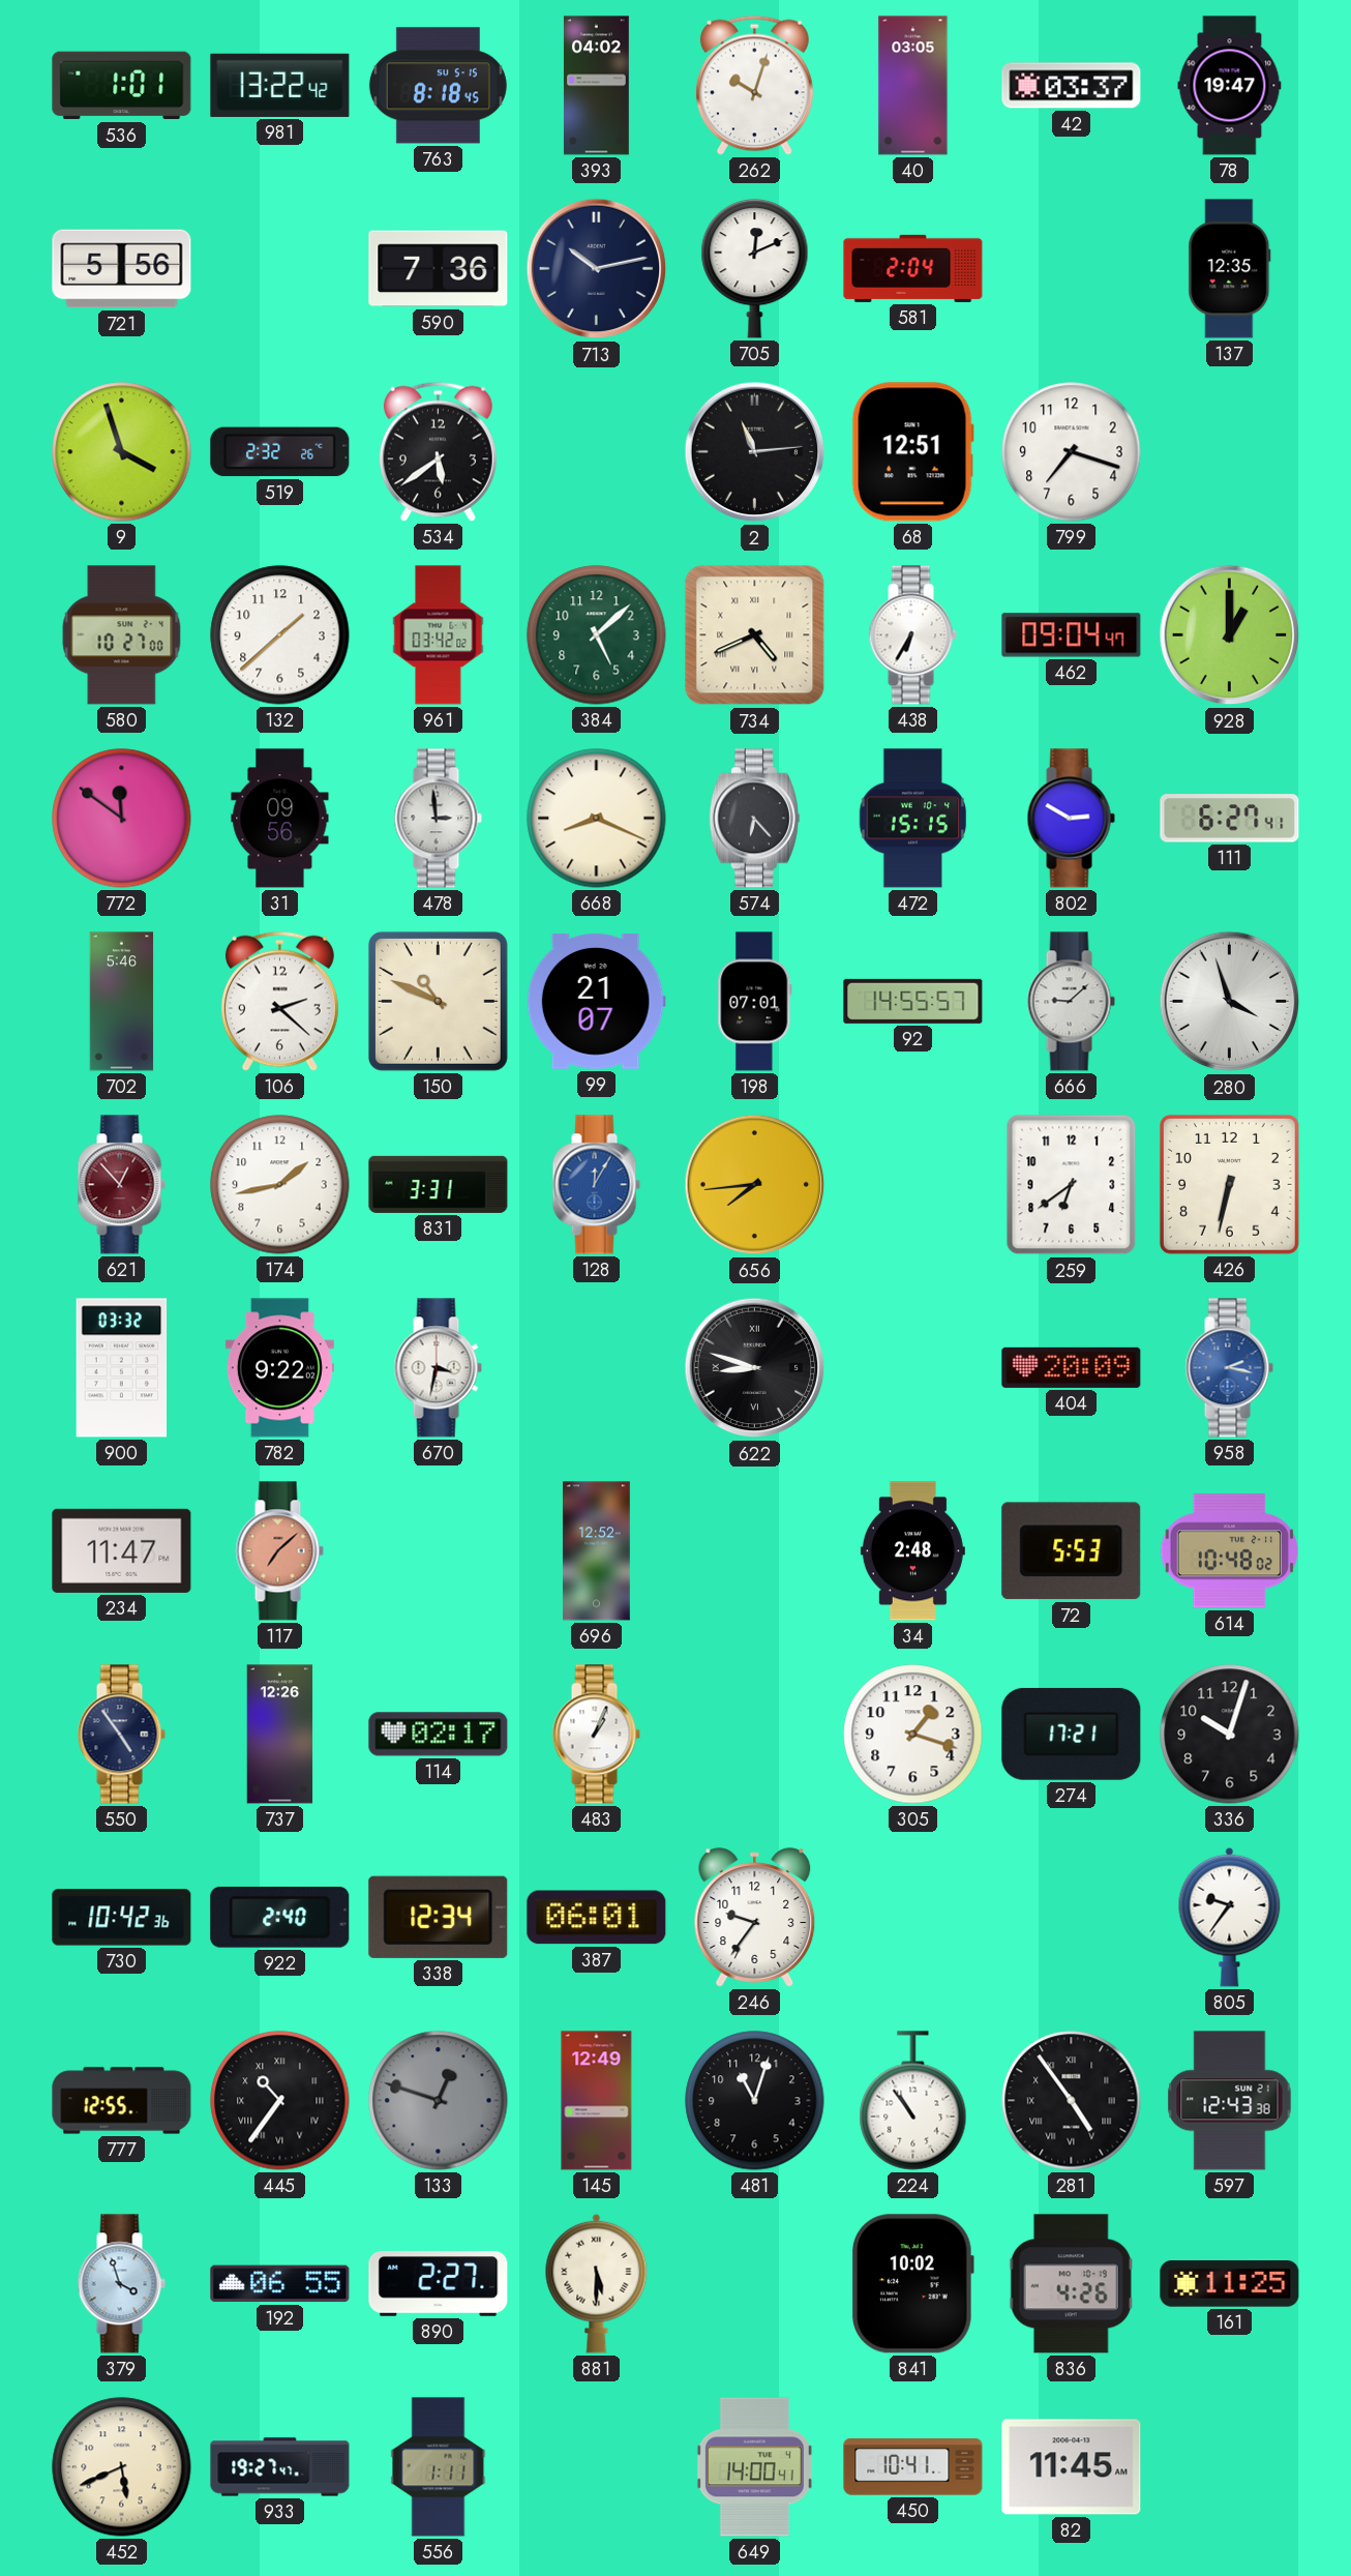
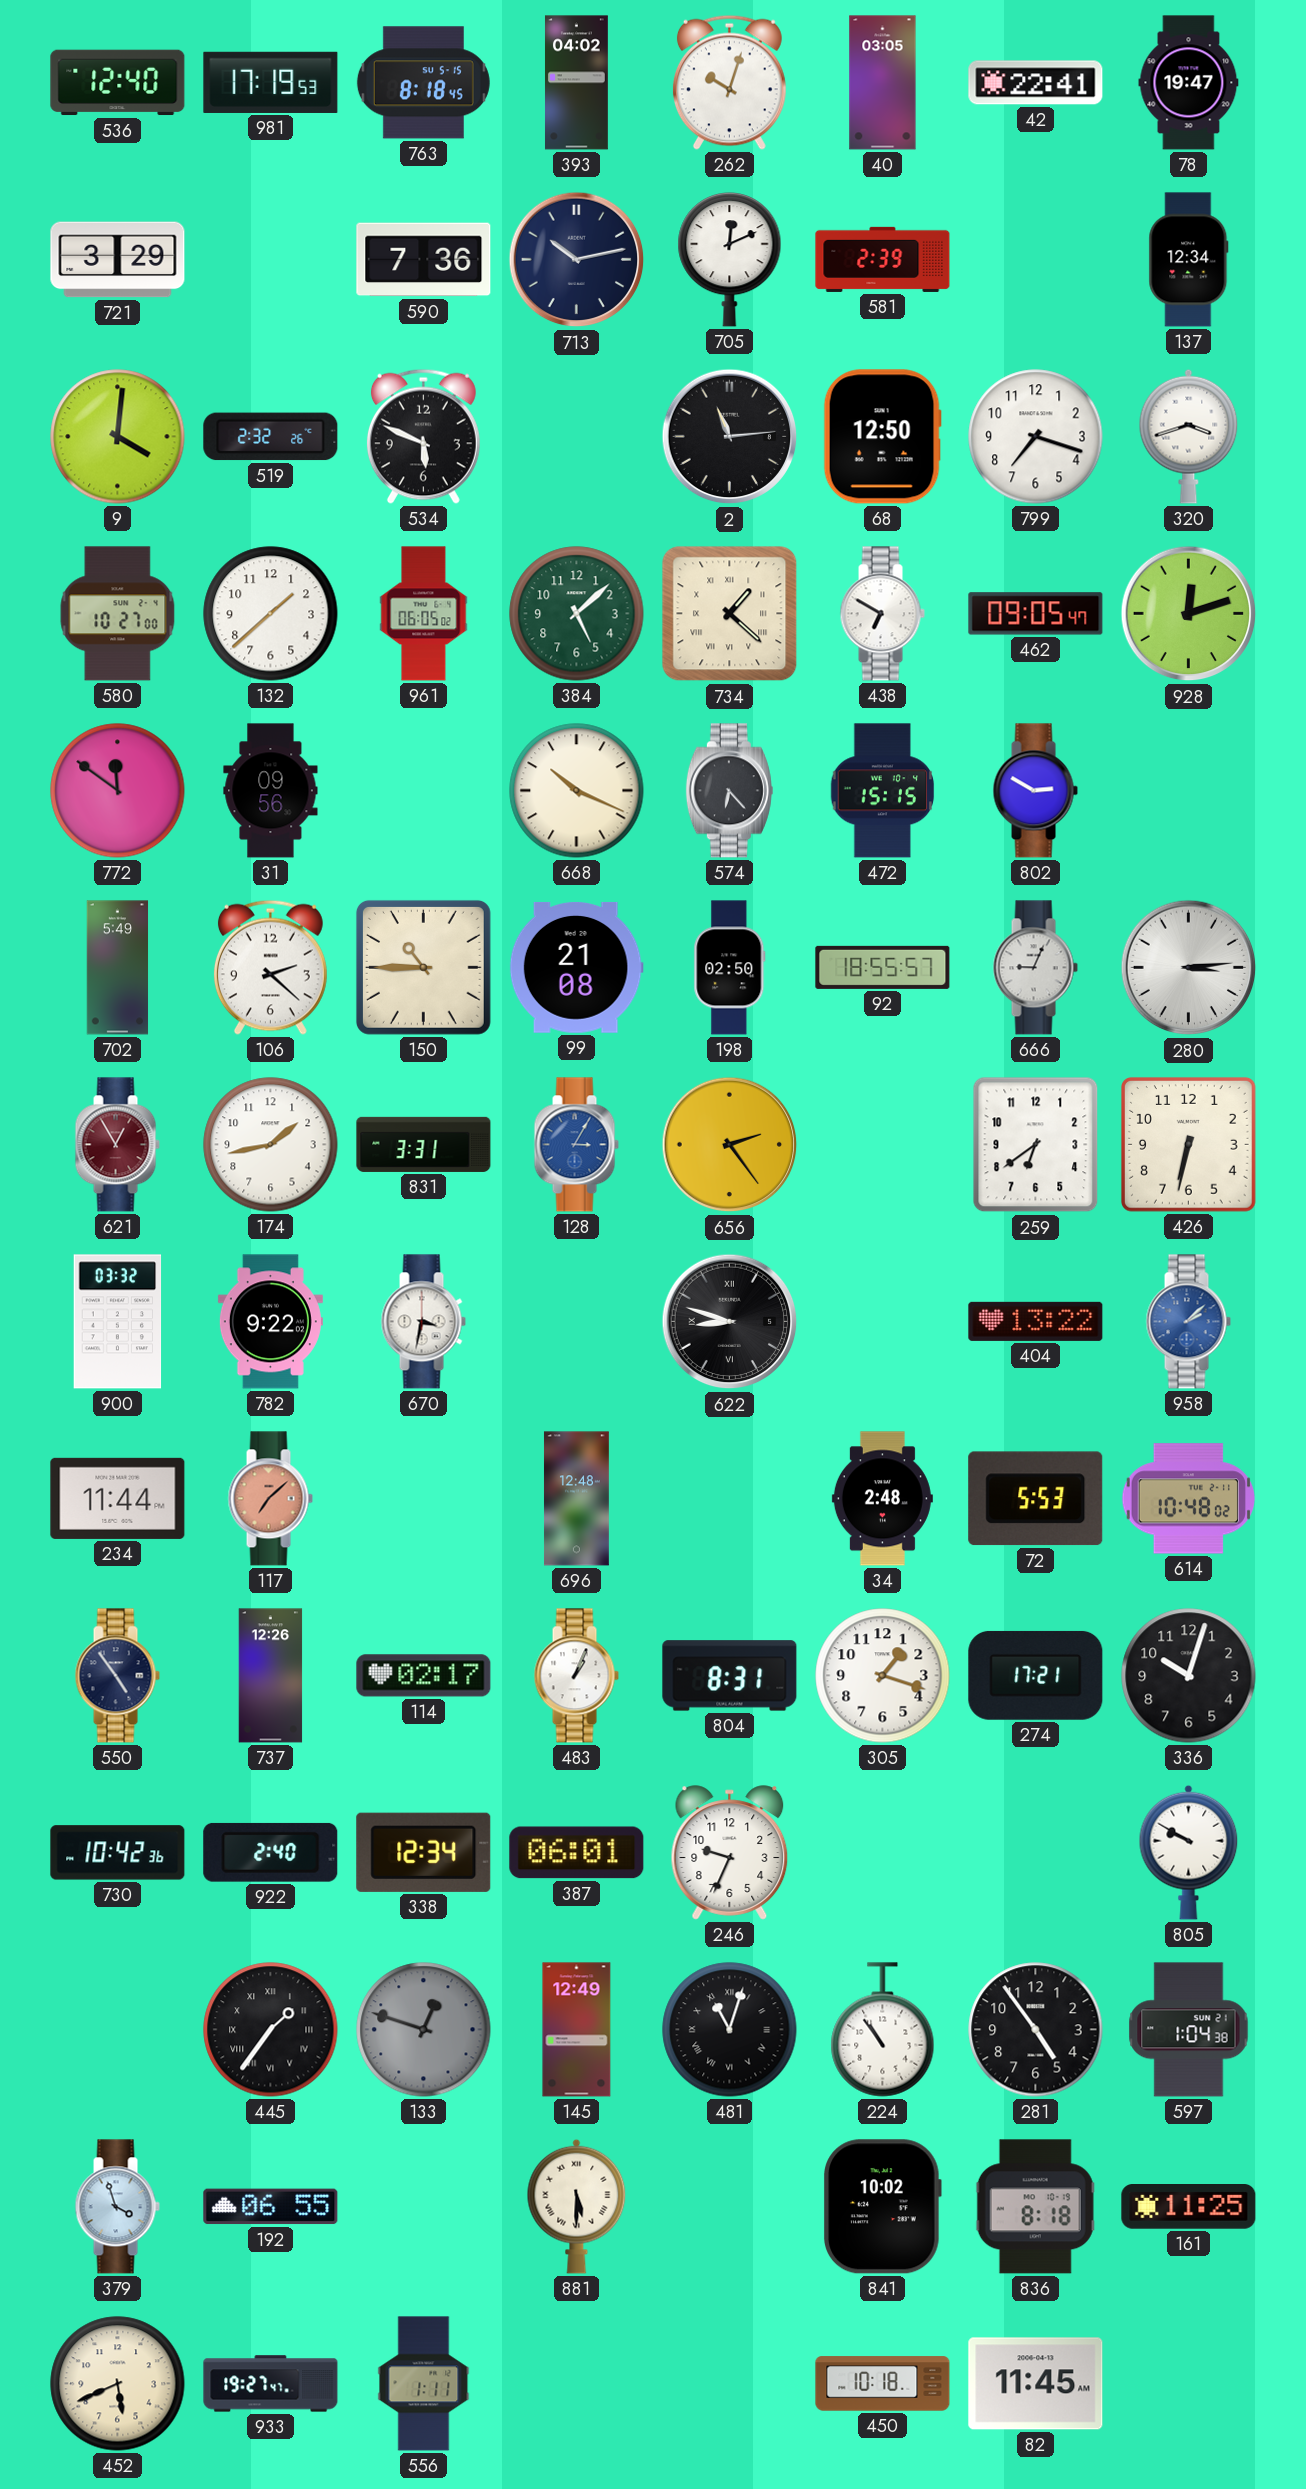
536: 1:01 -> 12:40 (118, 83)
981: 13:22 -> 17:19 (271, 82)
42: 03:37 -> 22:41 (1036, 83)
721: 5:56 -> 3:29 (118, 260)
581: 2:04 -> 2:39 (883, 259)
137: 12:35 -> 12:34 (1189, 260)
9: 3:57 -> 4:01 (118, 437)
534: 5:39 -> 5:49 (423, 436)
68: 12:51 -> 12:50 (882, 437)
320: none -> 3:42 (1189, 436)
961: 03:42 -> 06:05 (424, 614)
734: 4:41 -> 1:22 (730, 614)
438: 6:35 -> 6:50 (882, 614)
462: 09:04 -> 09:05 (1036, 614)
928: 1:00 -> 12:12 (1189, 614)
478: 2:59 -> none (438, 819)
668: 8:19 -> 10:19 (577, 791)
111: 6:27 -> none (1230, 819)
702: 5:46 -> 5:49 (118, 968)
150: 10:49 -> 10:45 (423, 967)
99: 21:07 -> 21:08 (576, 967)
198: 07:01 -> 02:50 (730, 968)
92: 14:55 -> 18:55 (883, 967)
666: 9:08 -> 9:04 (1035, 968)
280: 3:57 -> 3:14 (1189, 968)
621: 12:53 -> 12:55 (117, 1145)
128: 12:05 -> 3:05 (576, 1145)
656: 7:44 -> 2:24 (730, 1145)
404: 20:09 -> 13:22 (1036, 1321)
958: 2:17 -> 2:08 (1188, 1322)
234: 11:47 -> 11:44 (118, 1498)
696: 12:52 -> 12:48 (576, 1499)
804: none -> 8:31 (730, 1676)
246: 9:36 -> 9:34 (730, 1853)
805: 9:36 -> 9:50 (1189, 1852)
777: 12:55 -> none (122, 2101)
445: 10:36 -> 1:36 (271, 2030)
481 numerals: Arabic -> Roman (730, 2030)
281 numerals: Roman -> Arabic (1036, 2030)
597: 12:43 -> 1:04 (1189, 2030)
890: 2:27 -> none (439, 2283)
836: 4:26 -> 8:18 (1035, 2207)
649: 14:00 -> none (754, 2467)
450: 10:41 -> 10:18 (883, 2384)
